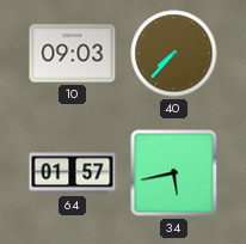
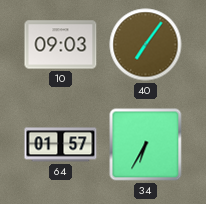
40: 7:37 -> 7:06 (146, 45)
34: 5:43 -> 6:35 (146, 145)
